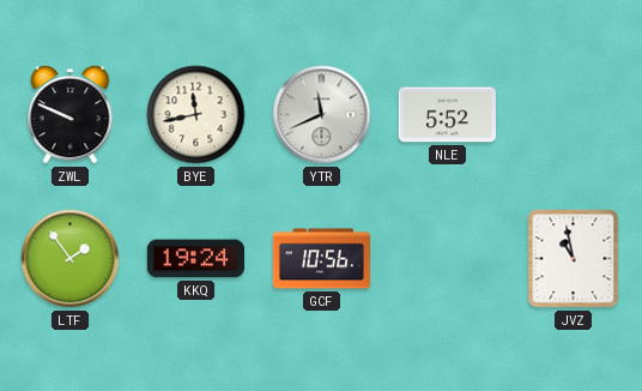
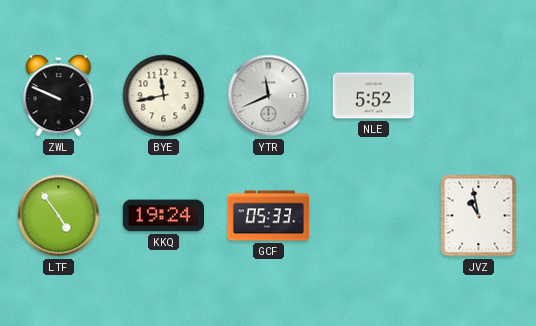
LTF: 1:54 -> 4:54 (59, 216)
GCF: 10:56 -> 05:33 (268, 216)
